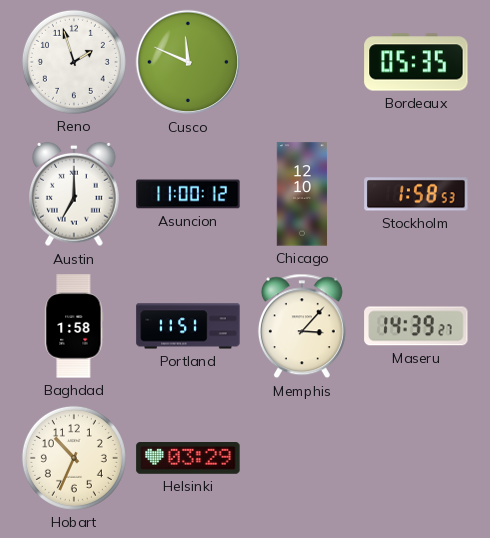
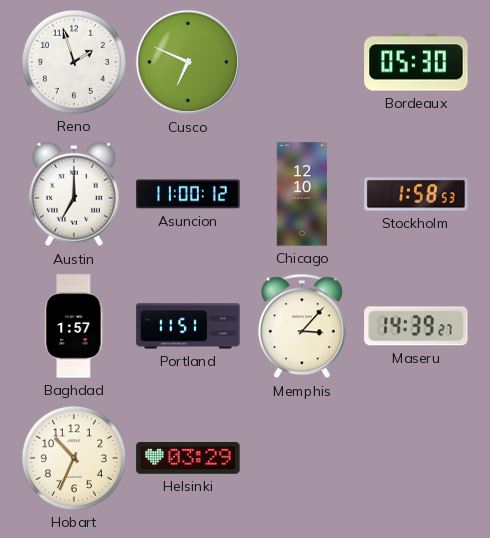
Cusco: 11:49 -> 6:49 (188, 62)
Bordeaux: 05:35 -> 05:30 (416, 62)
Baghdad: 1:58 -> 1:57 (74, 326)
